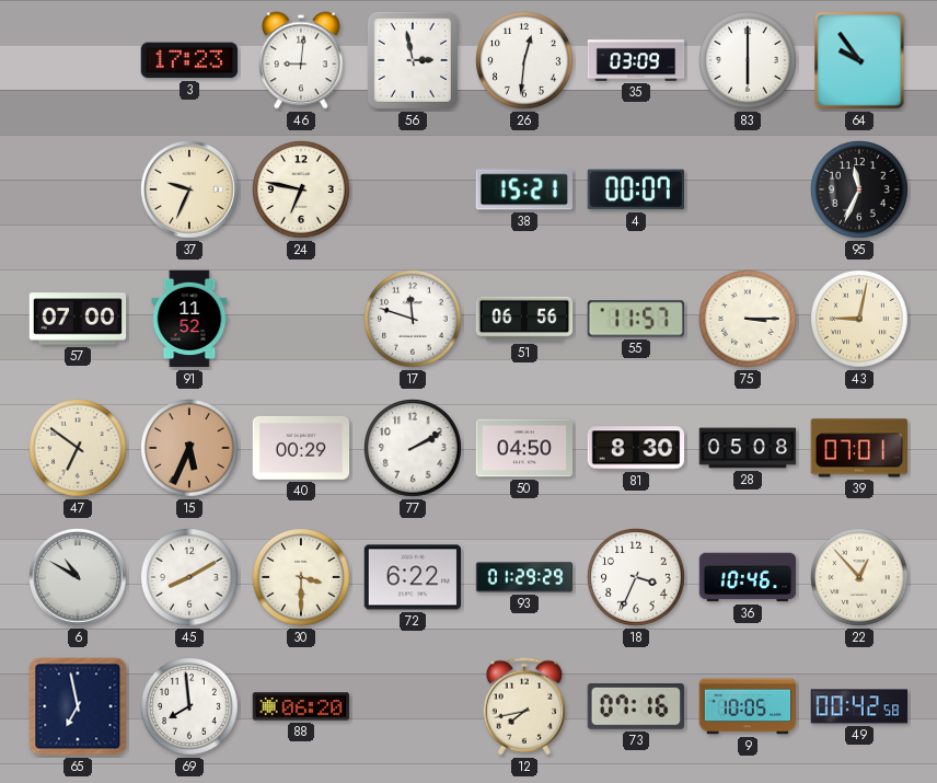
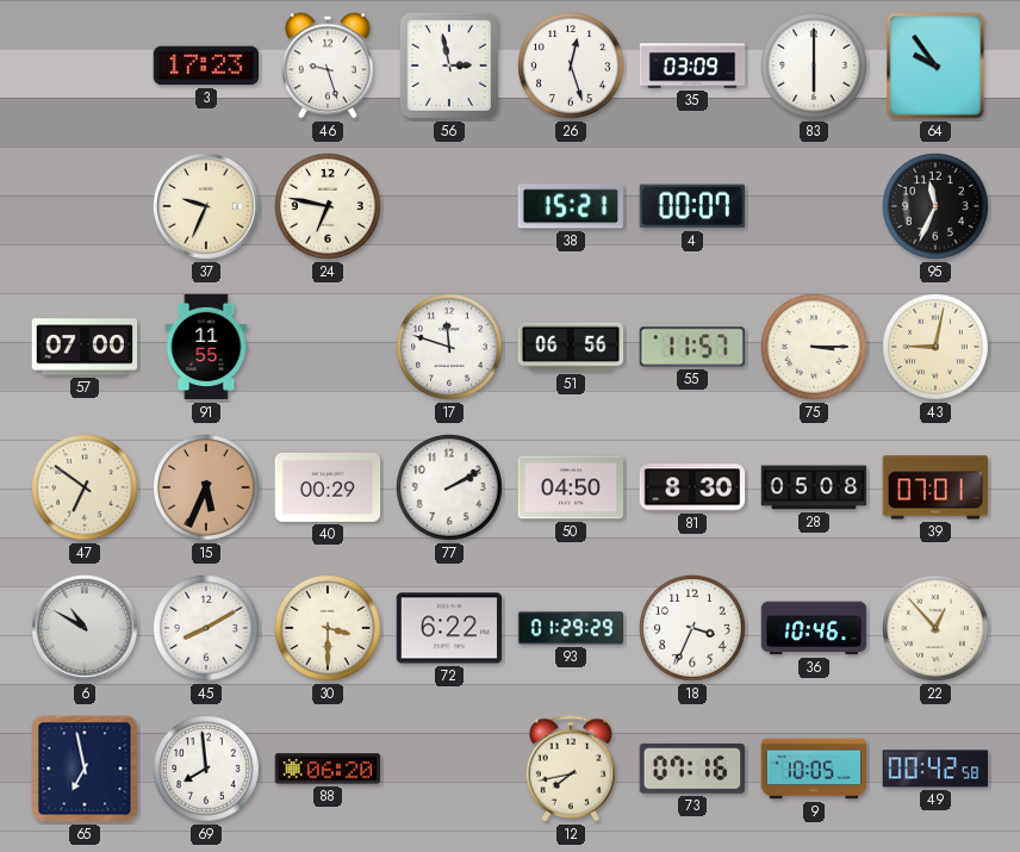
46: 9:01 -> 9:27 (328, 66)
26: 12:31 -> 12:27 (572, 67)
91: 11:52 -> 11:55 (206, 347)
